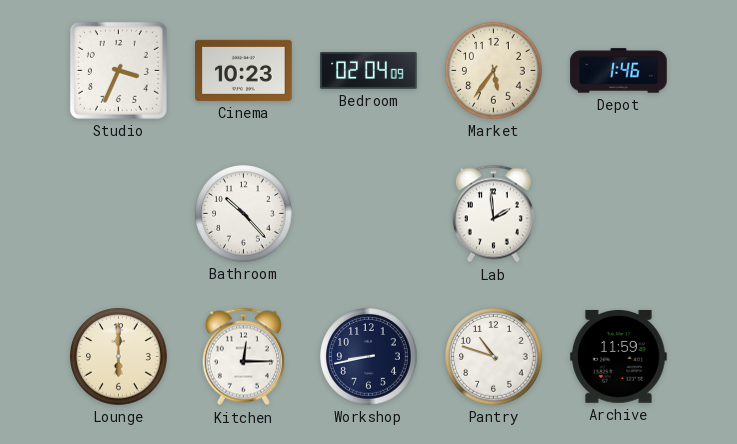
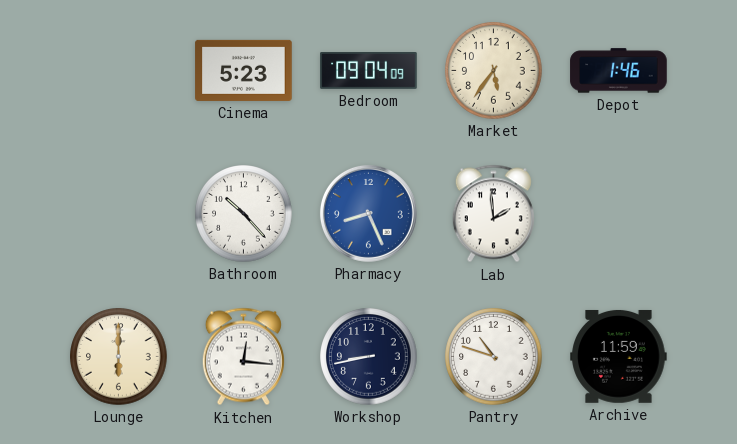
Studio: 3:34 -> none (118, 70)
Cinema: 10:23 -> 5:23 (244, 70)
Bedroom: 02:04 -> 09:04 (369, 71)
Pharmacy: none -> 8:26 (368, 213)
Kitchen: 12:15 -> 12:16 (243, 357)
